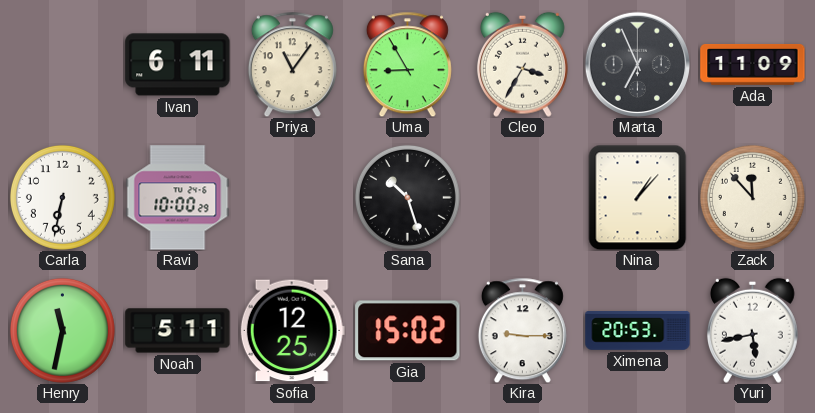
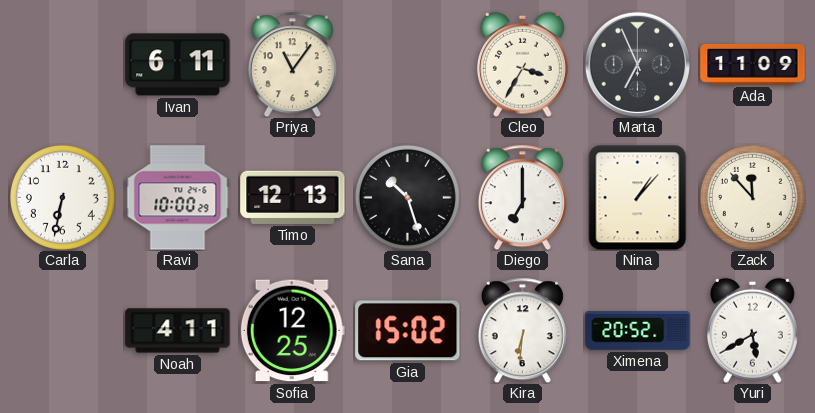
Uma: 8:55 -> none (407, 64)
Timo: none -> 12:13 (293, 197)
Diego: none -> 7:00 (522, 197)
Henry: 11:32 -> none (62, 330)
Noah: 5:11 -> 4:11 (178, 331)
Kira: 9:15 -> 6:31 (522, 330)
Ximena: 20:53 -> 20:52 (638, 331)
Yuri: 5:43 -> 5:40 (752, 330)
